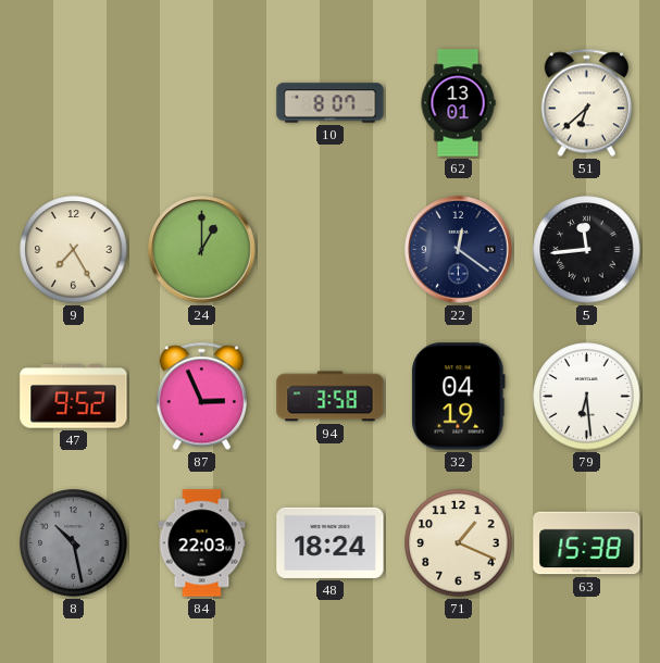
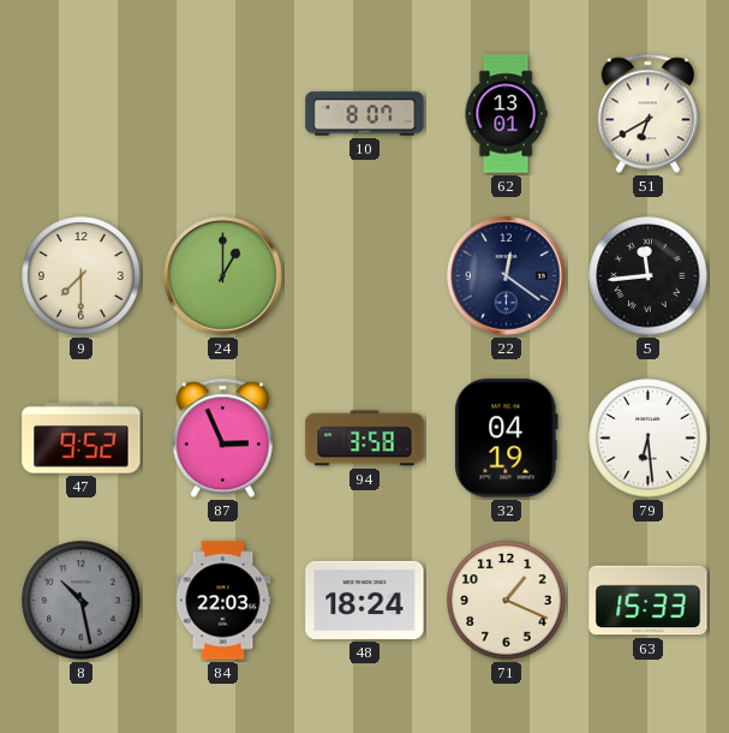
51: 6:38 -> 6:40 (647, 114)
9: 7:25 -> 7:30 (82, 276)
63: 15:38 -> 15:33 (649, 601)
